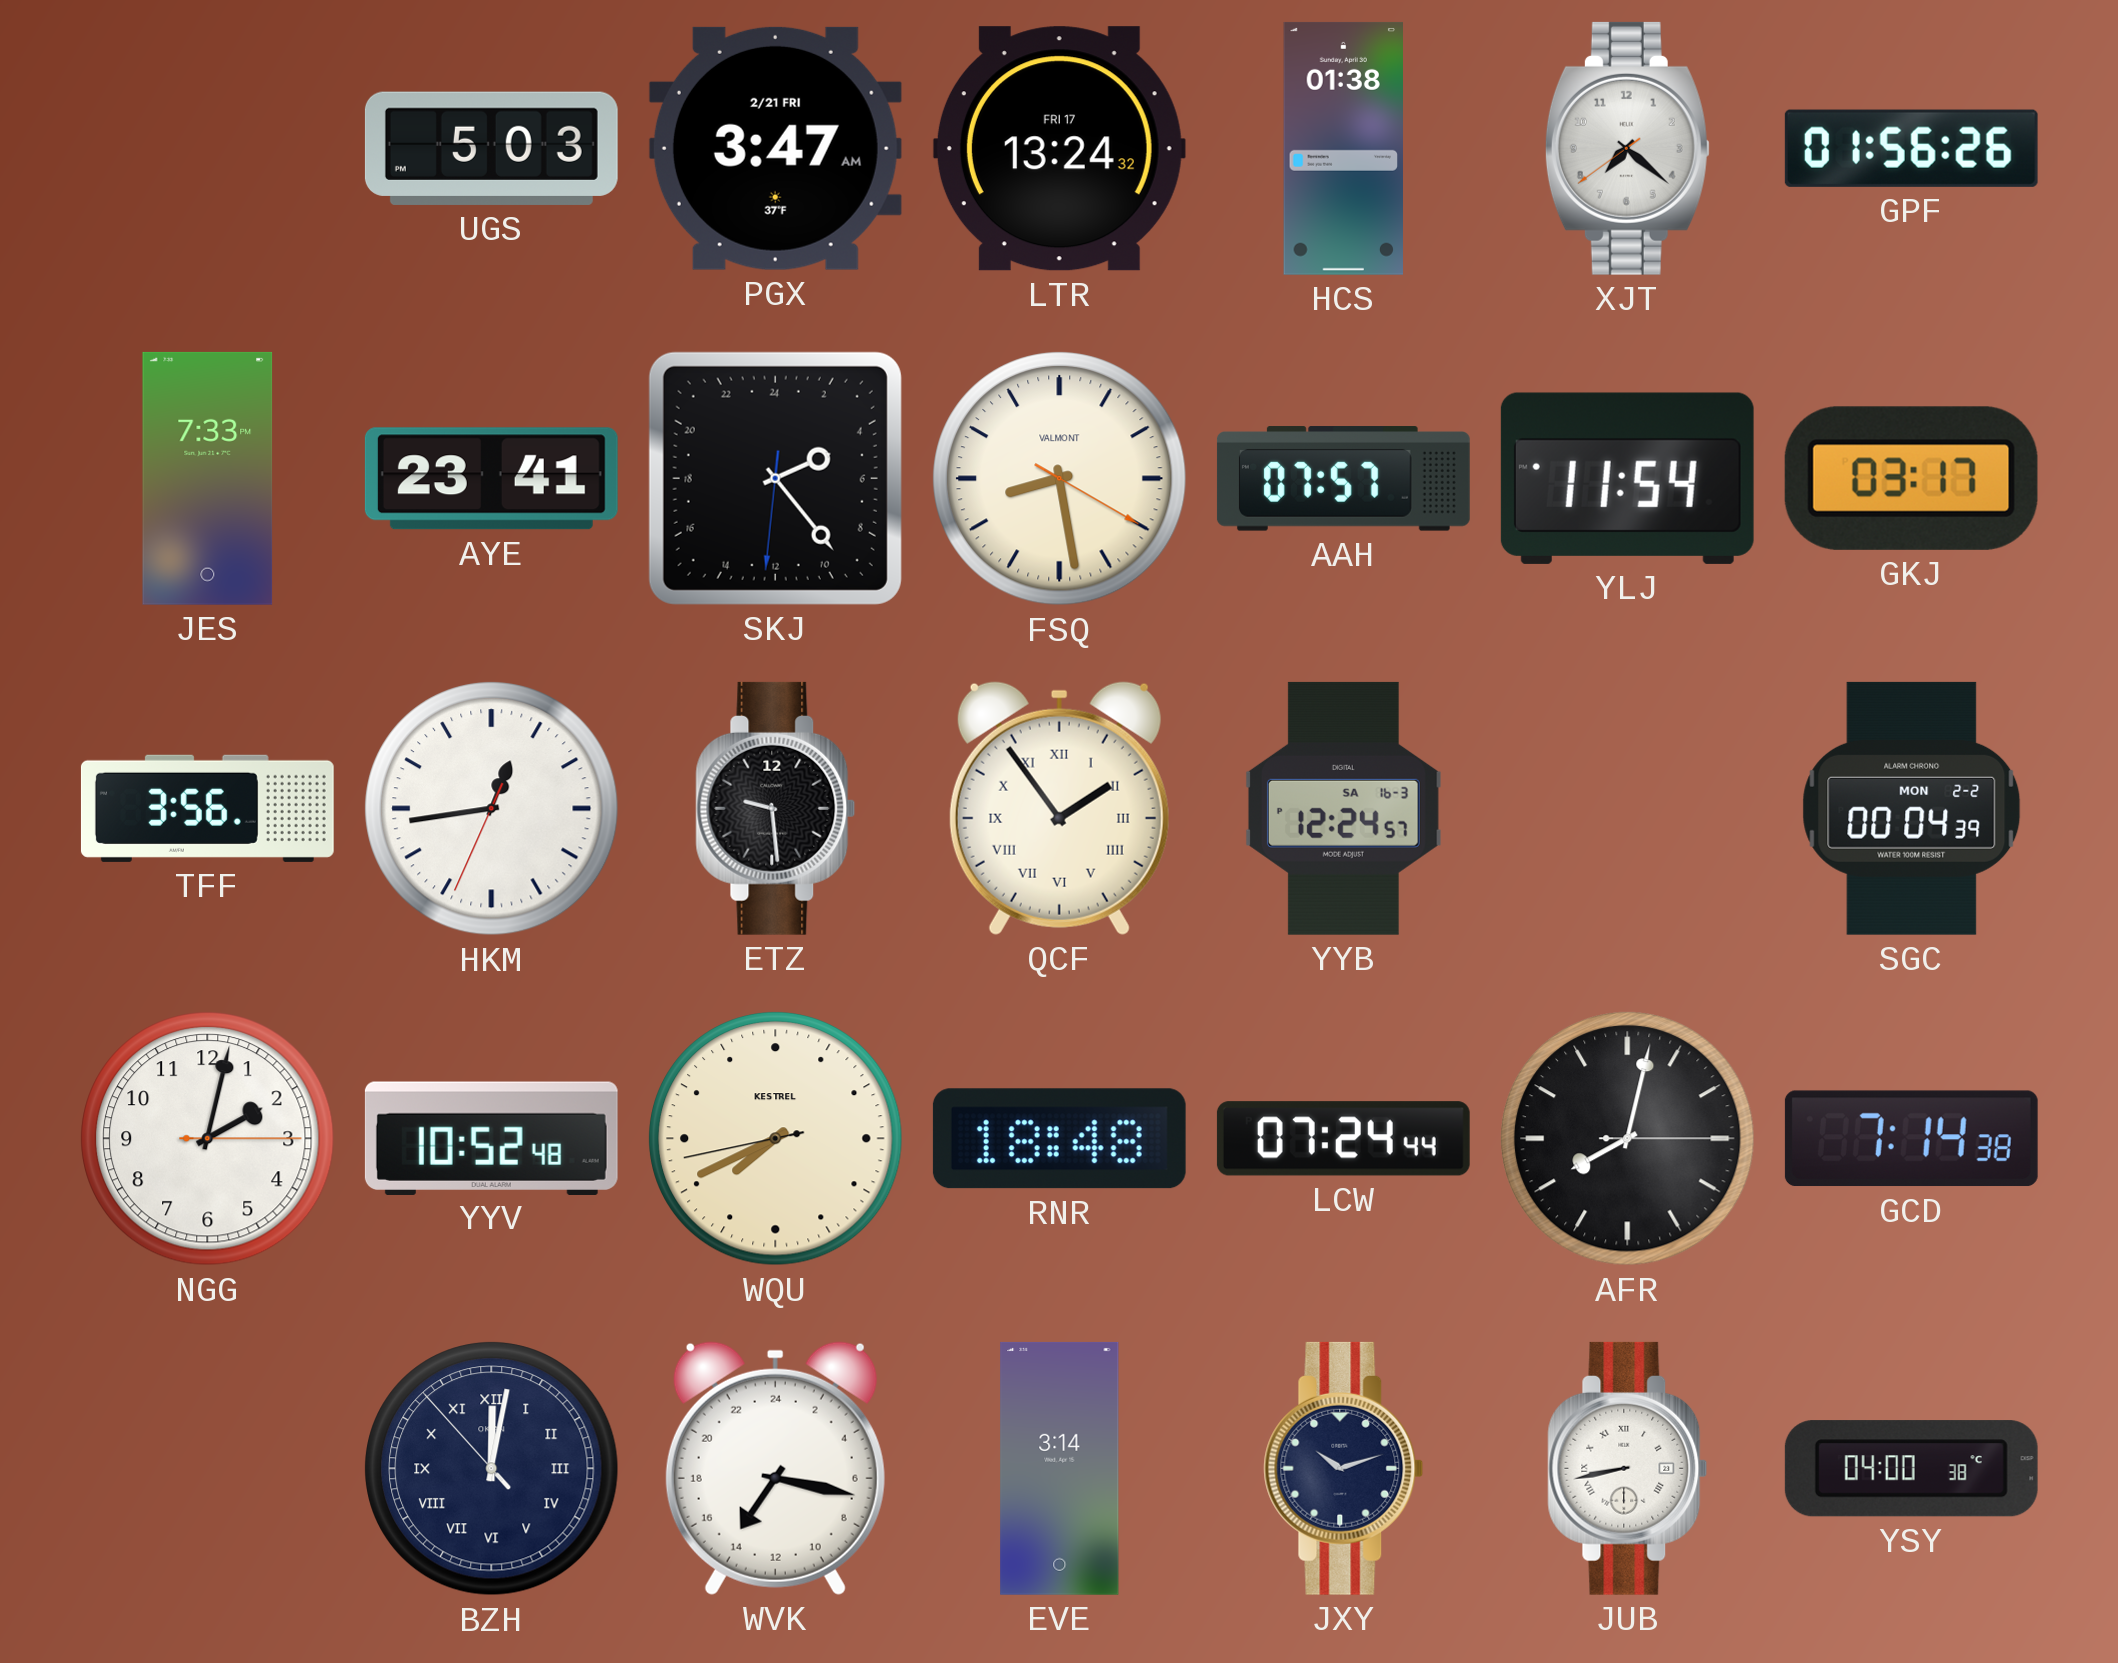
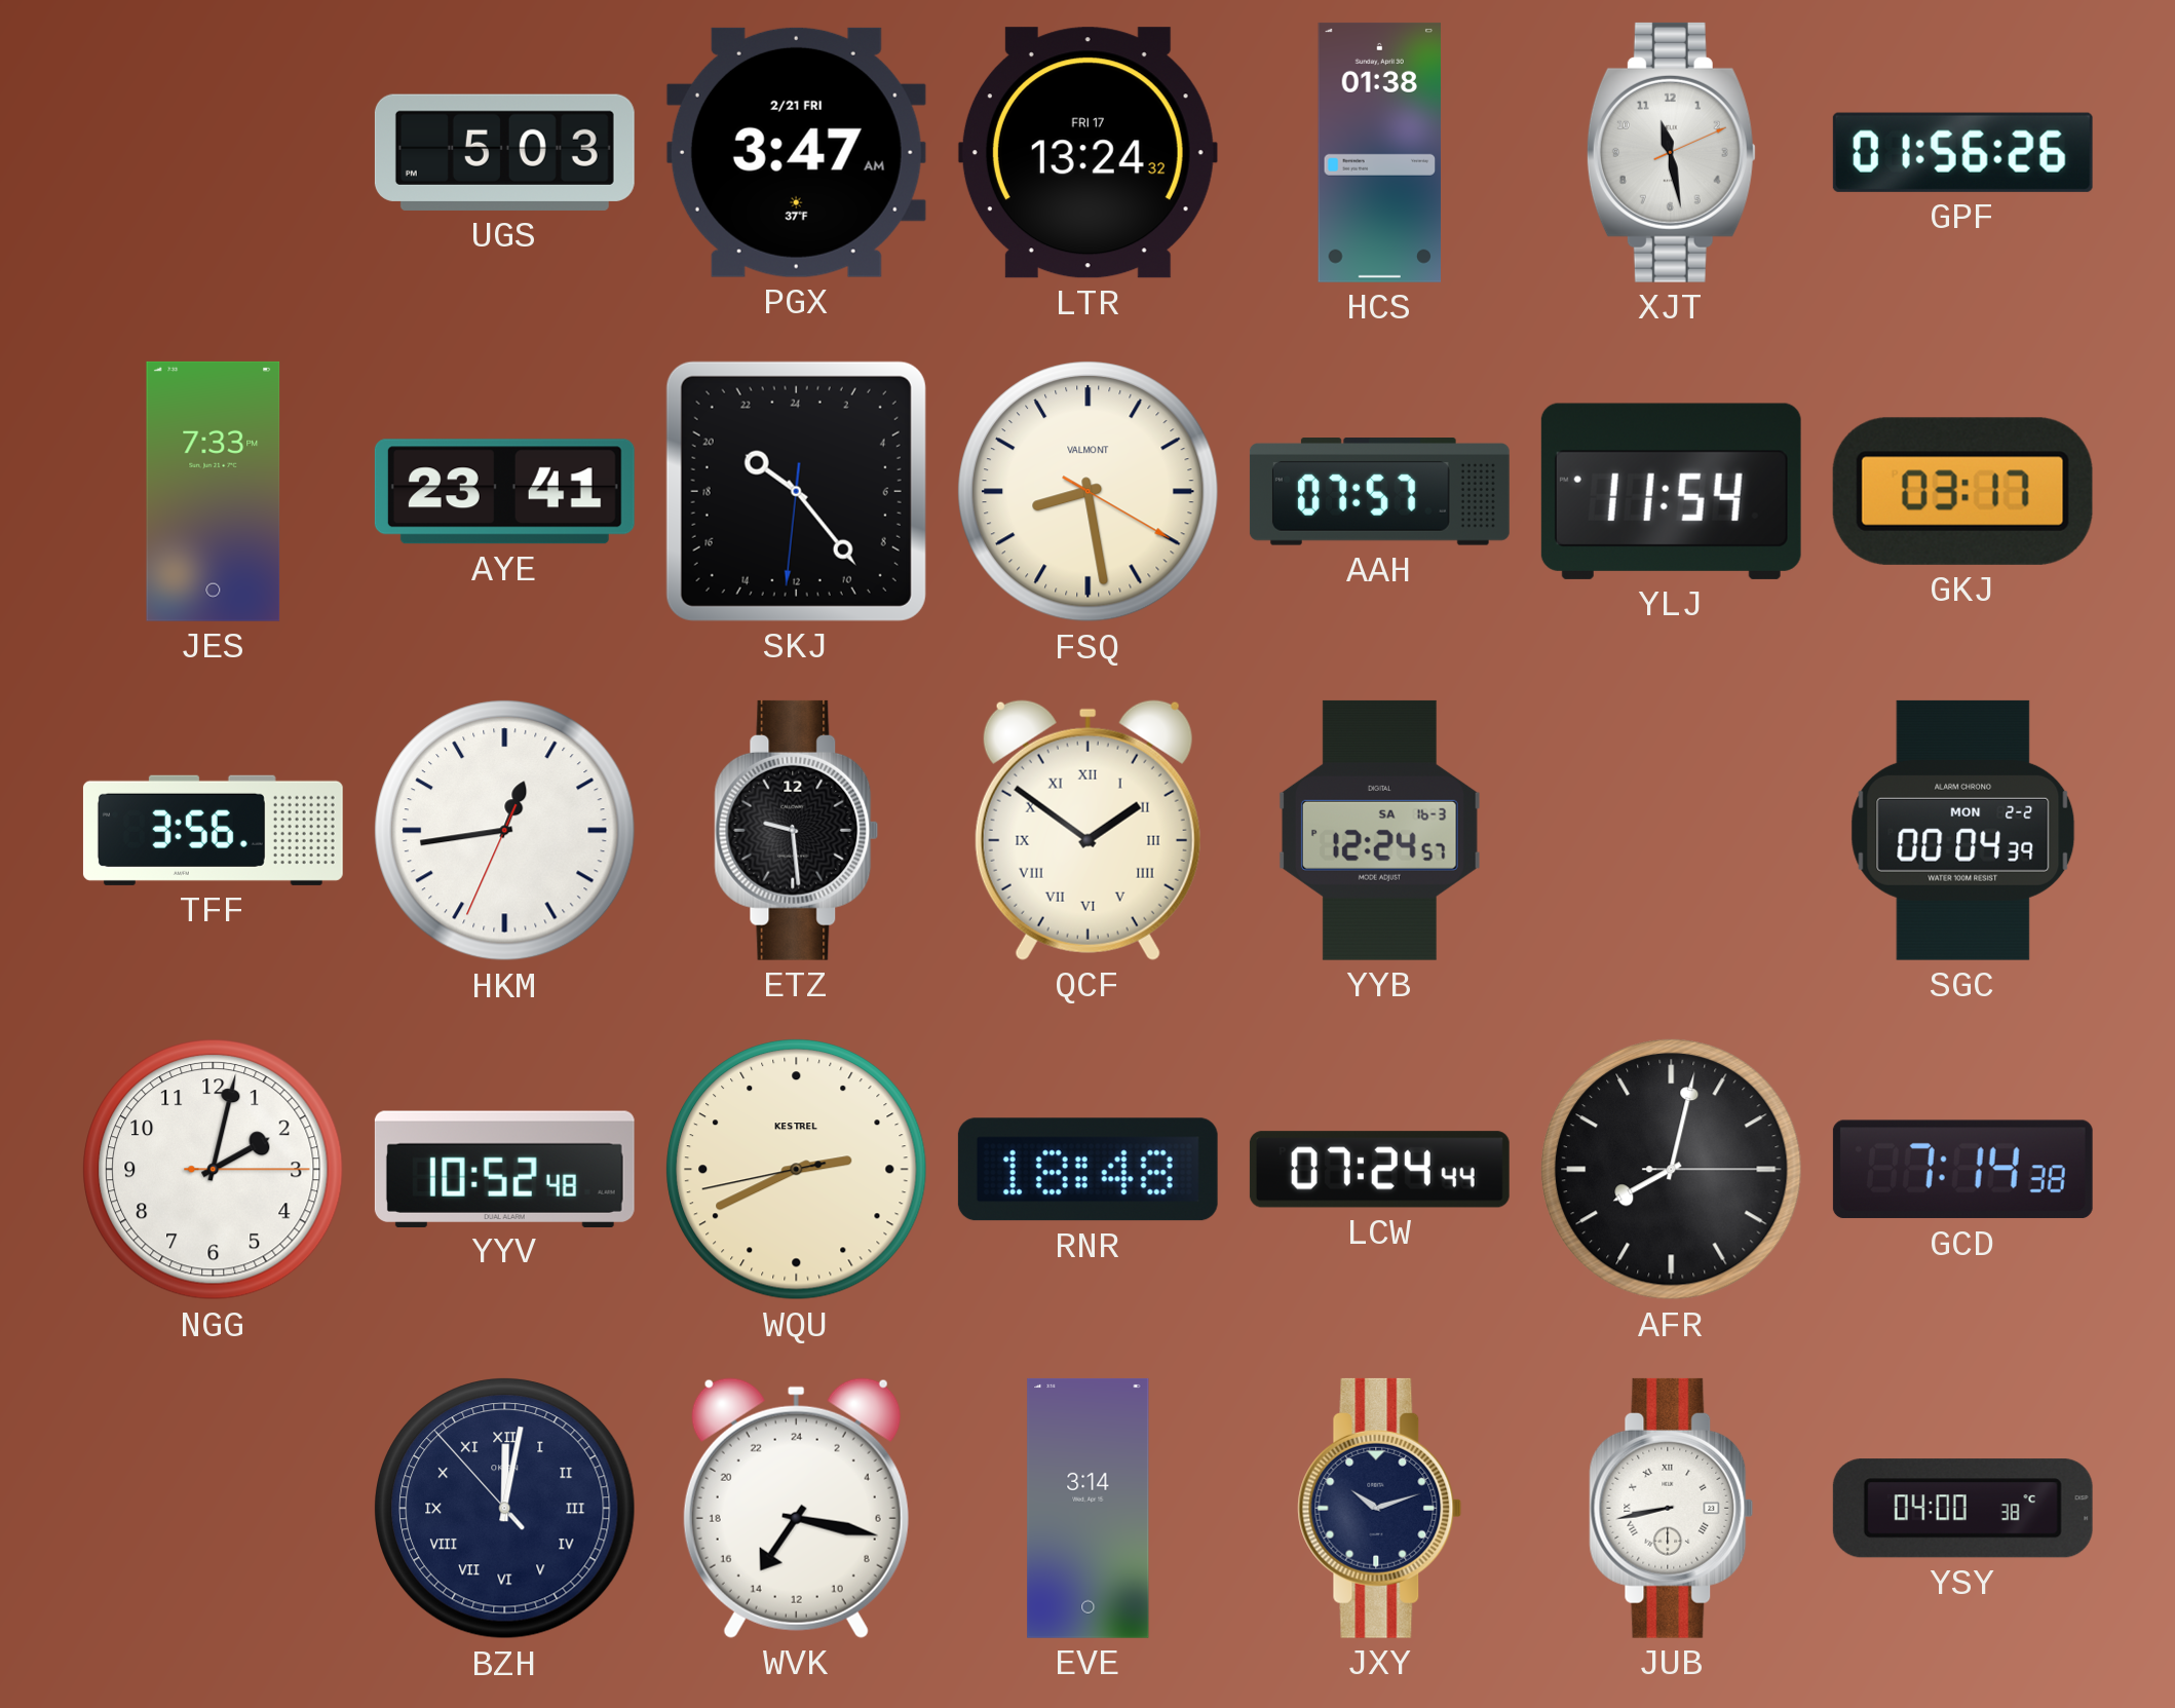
XJT: 7:21 -> 11:28 (1671, 152)
SKJ: 4:23 -> 20:23 (796, 491)
QCF: 1:54 -> 1:51 (1087, 830)
WQU: 7:40 -> 2:40 (797, 1170)
